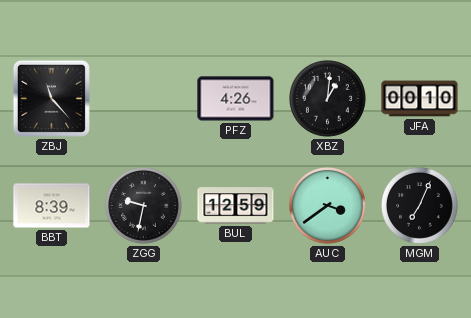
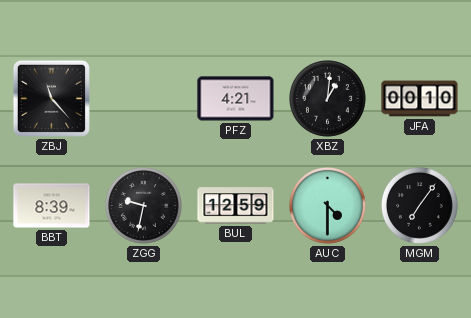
PFZ: 4:26 -> 4:21 (236, 99)
AUC: 3:39 -> 4:30 (328, 206)
MGM: 7:04 -> 7:06 (420, 206)
